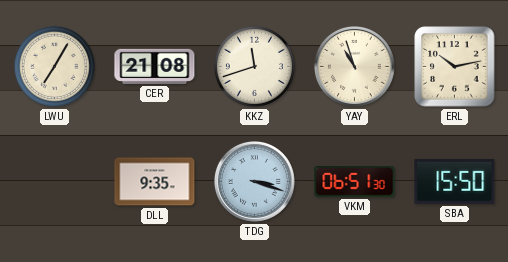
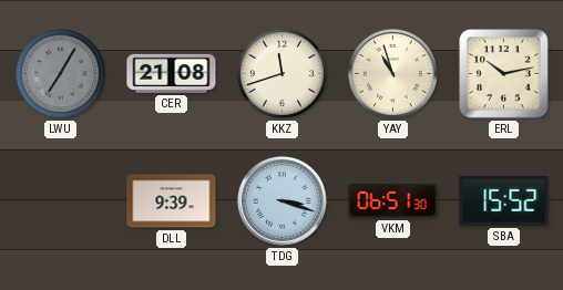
LWU dial: cream -> grey (60, 73)
DLL: 9:35 -> 9:39 (172, 201)
SBA: 15:50 -> 15:52 (504, 200)
